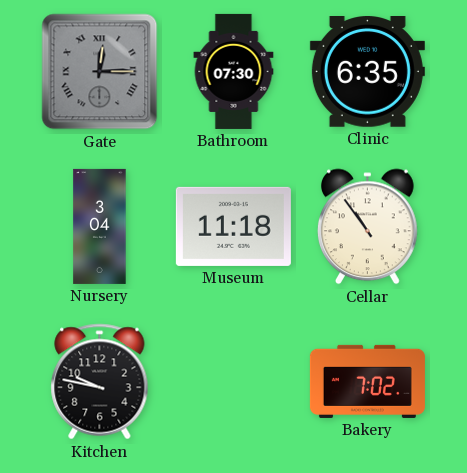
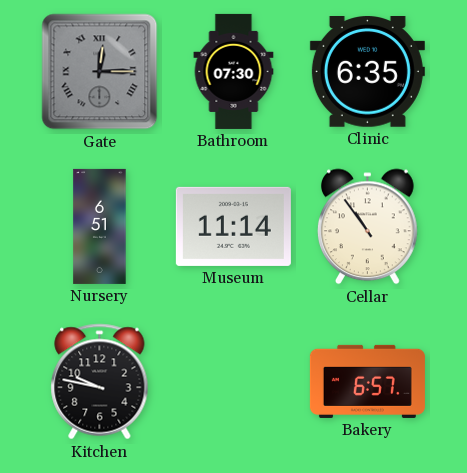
Nursery: 3:04 -> 6:51 (100, 226)
Museum: 11:18 -> 11:14 (233, 226)
Bakery: 7:02 -> 6:57 (367, 381)
